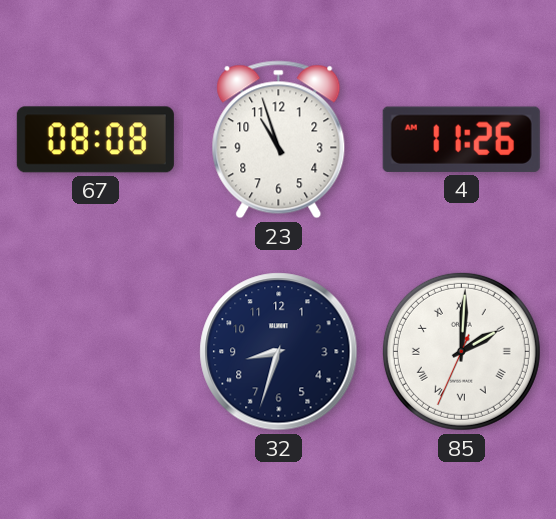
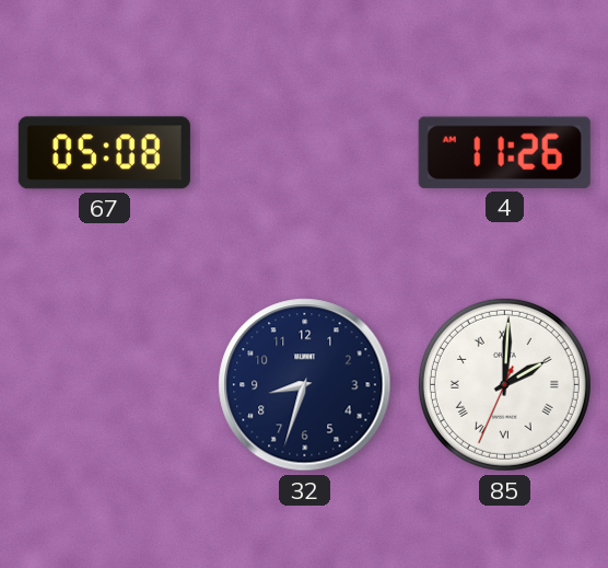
67: 08:08 -> 05:08 (104, 153)
23: 10:57 -> none (279, 140)
